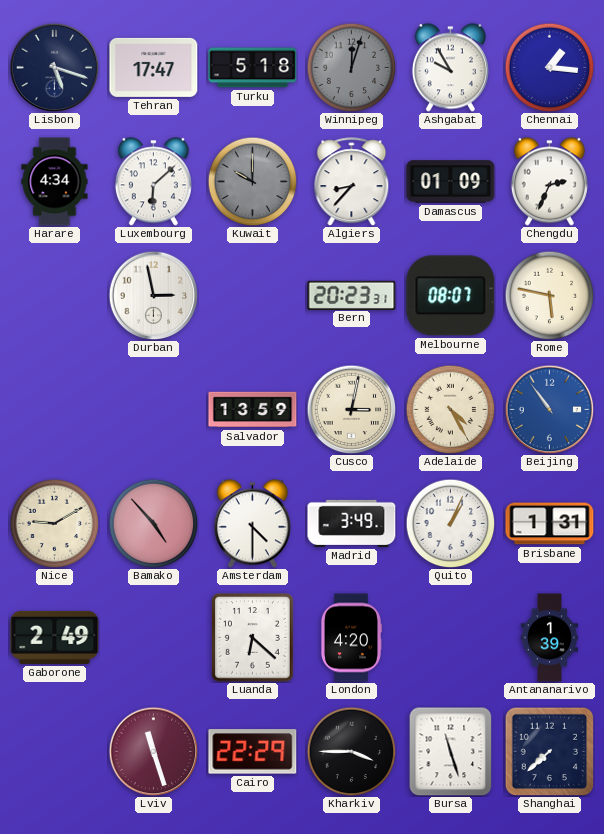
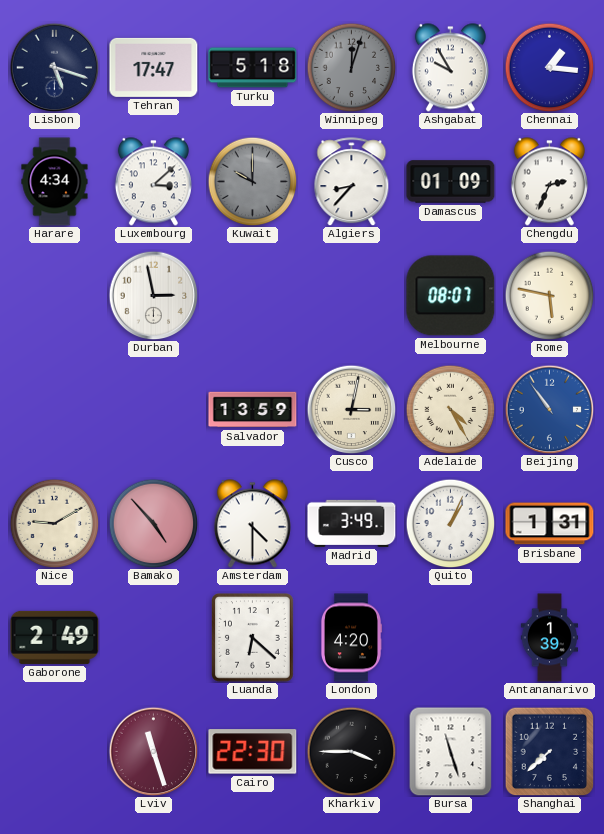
Luxembourg: 6:08 -> 3:08 (153, 182)
Bern: 20:23 -> none (352, 295)
Cairo: 22:29 -> 22:30 (253, 752)
